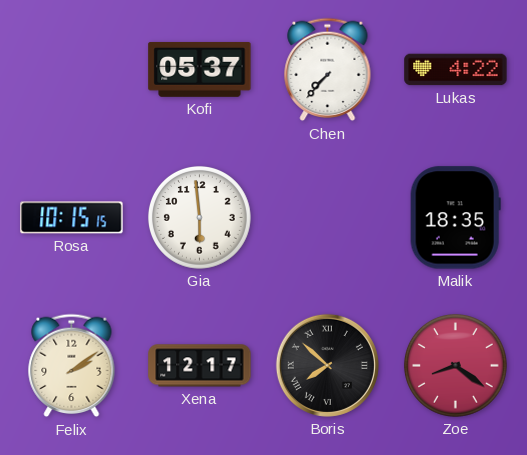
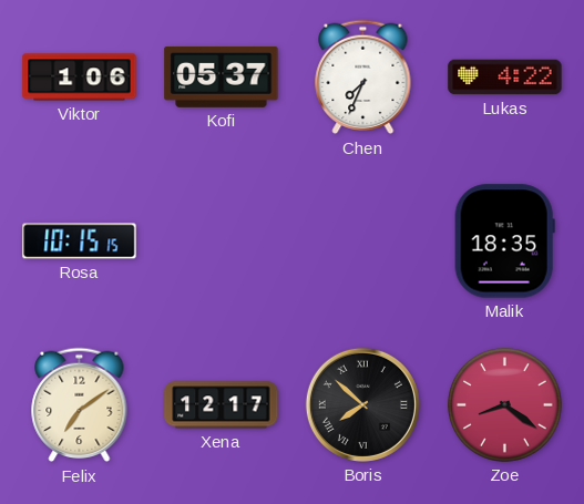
Viktor: none -> 1:06 (80, 78)
Chen: 7:37 -> 7:34 (363, 78)
Gia: 5:59 -> none (199, 217)
Felix: 2:09 -> 7:09 (80, 405)
